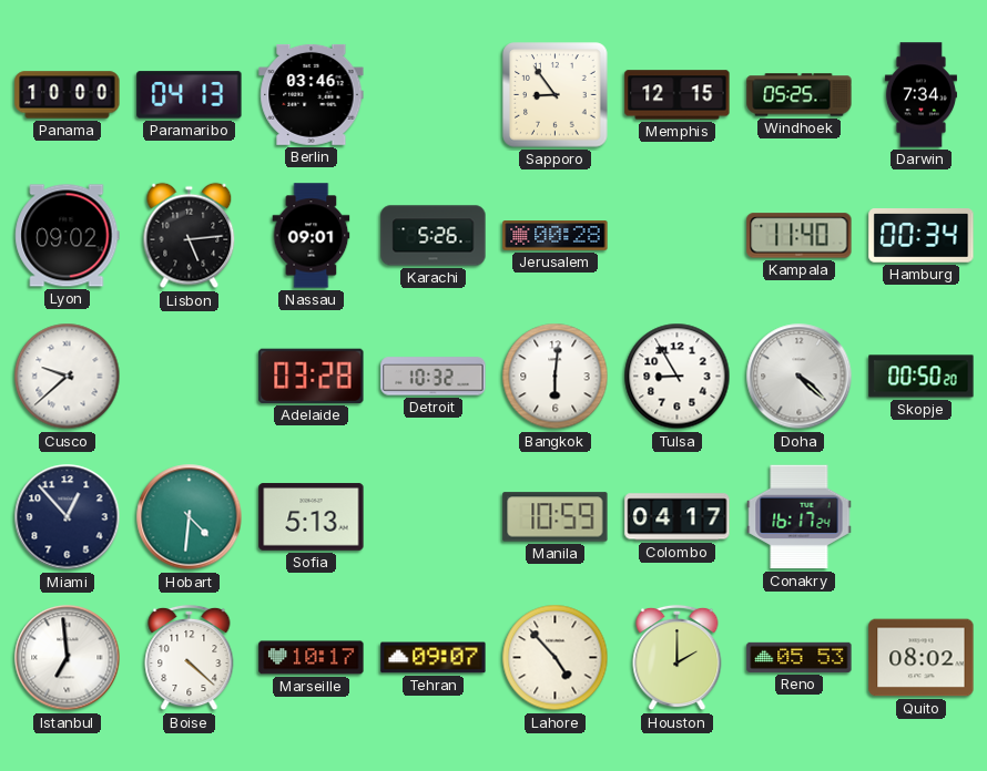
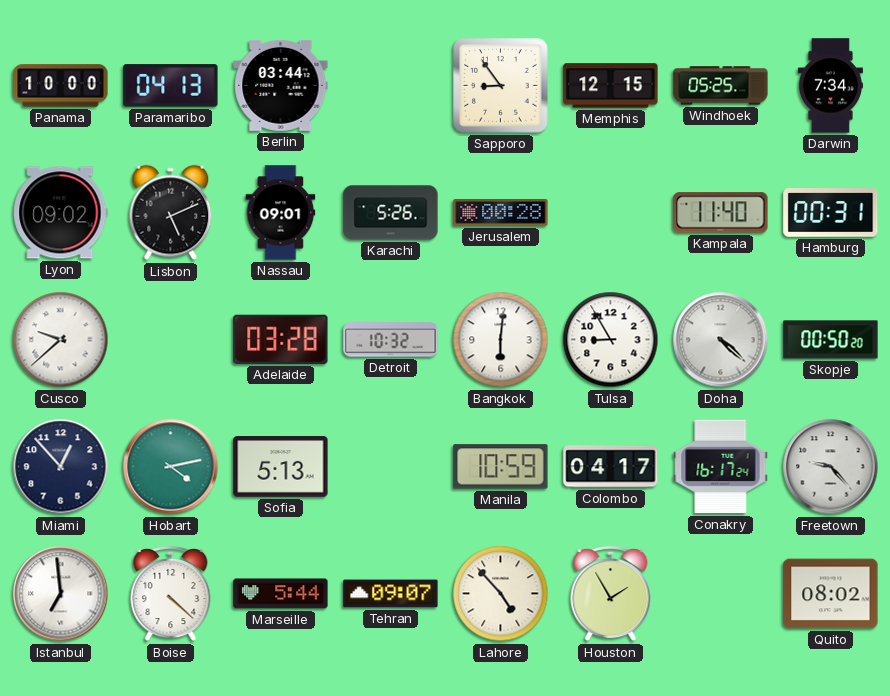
Berlin: 03:46 -> 03:44 (281, 85)
Lisbon: 5:14 -> 5:11 (171, 213)
Hamburg: 00:34 -> 00:31 (831, 213)
Hobart: 4:31 -> 4:13 (171, 467)
Freetown: none -> 9:23 (831, 467)
Marseille: 10:17 -> 5:44 (281, 594)
Houston: 2:00 -> 1:55 (611, 594)
Reno: 05:53 -> none (800, 657)
